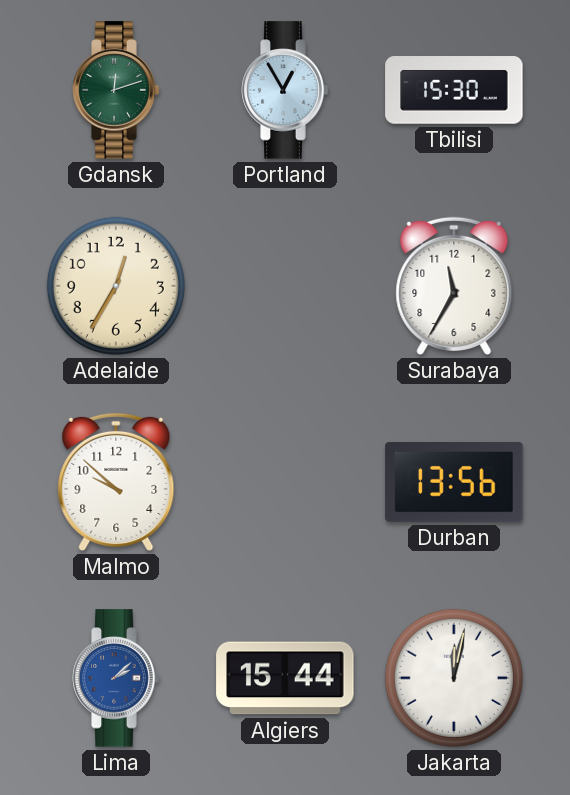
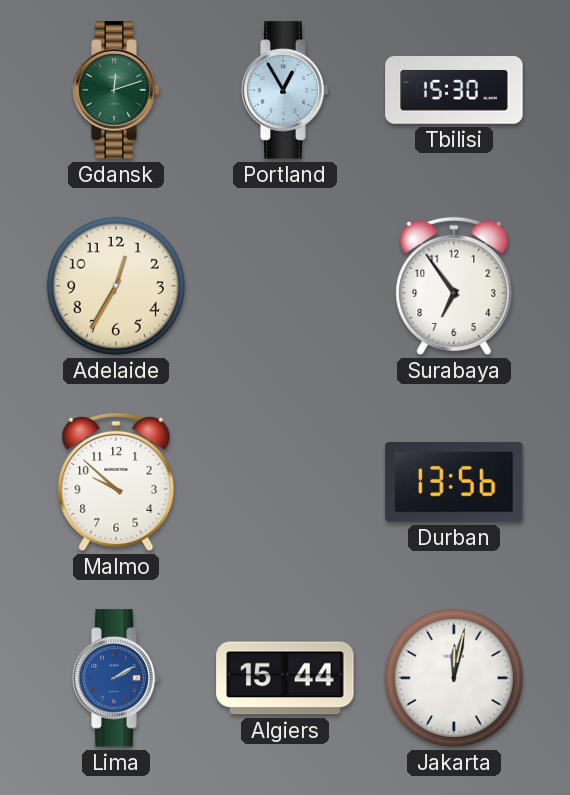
Surabaya: 11:35 -> 6:54 (454, 286)
Lima: 2:08 -> 2:10 (116, 678)
